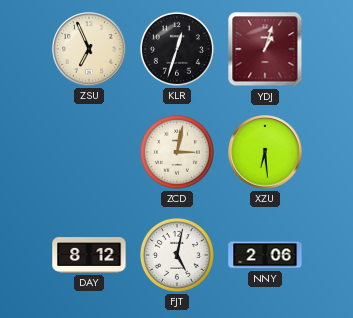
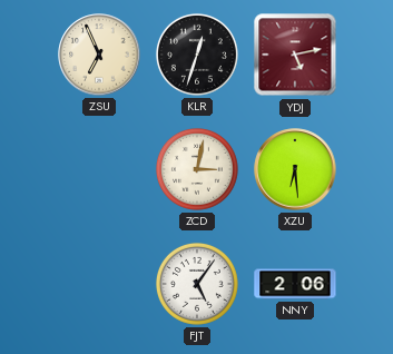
YDJ: 1:03 -> 5:13 (295, 55)
DAY: 8:12 -> none (89, 255)
FJT: 5:02 -> 5:06 (197, 284)
